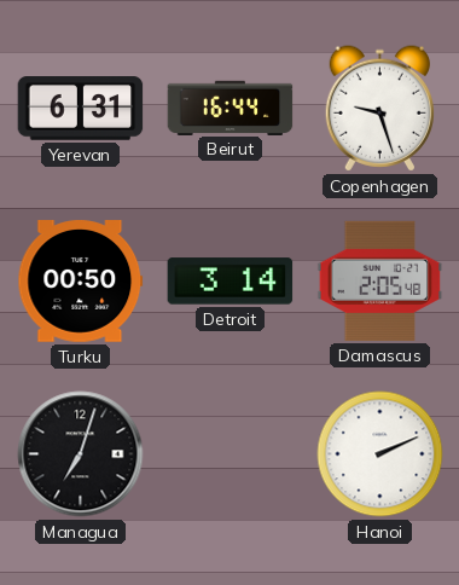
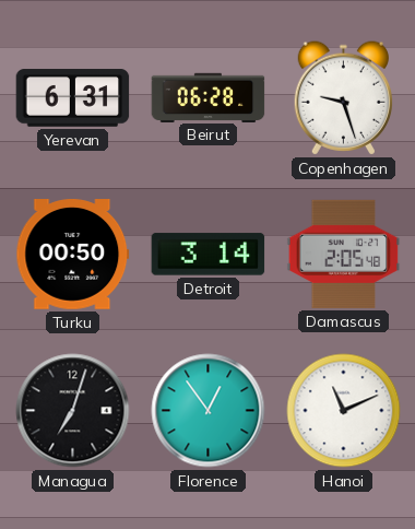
Beirut: 16:44 -> 06:28 (209, 97)
Florence: none -> 12:54 (209, 411)
Hanoi: 2:11 -> 11:11 (344, 411)
